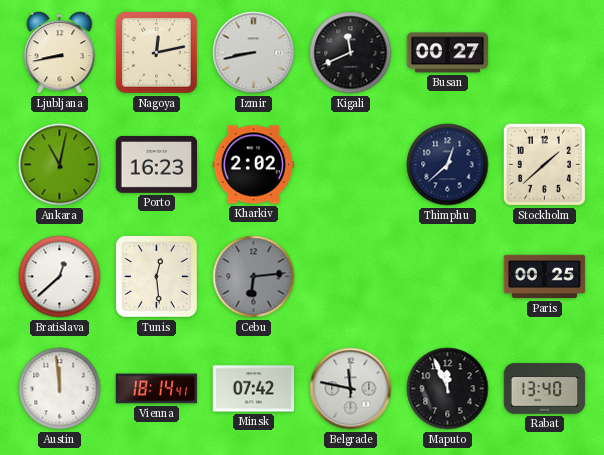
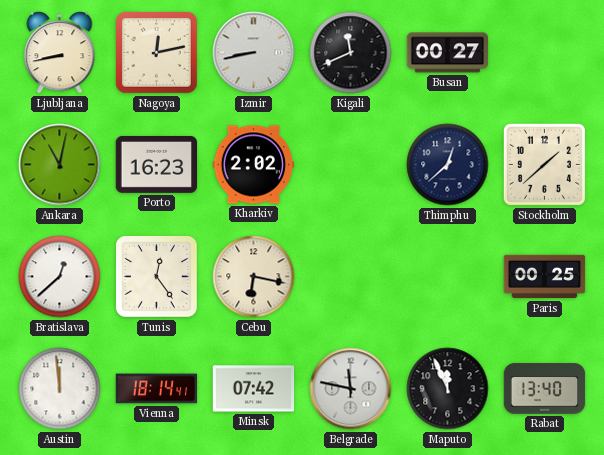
Tunis: 12:29 -> 12:24 (157, 277)
Cebu: 6:14 -> 6:17 (254, 277)
Cebu dial: grey -> cream (254, 277)
